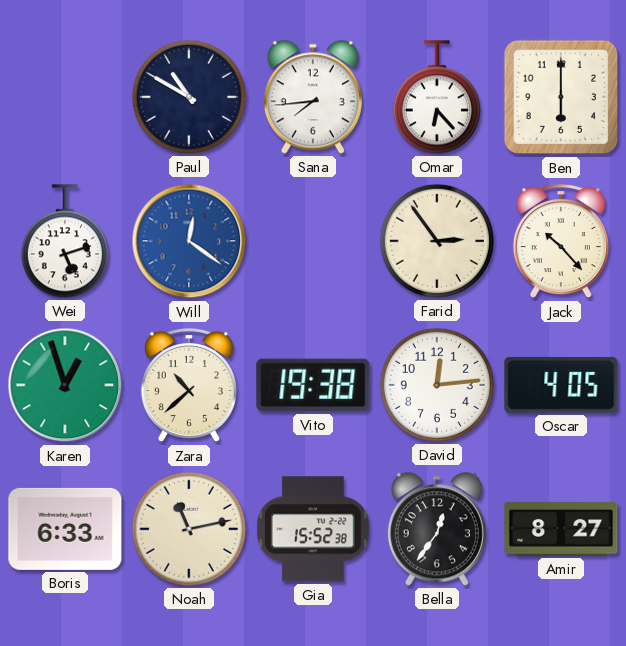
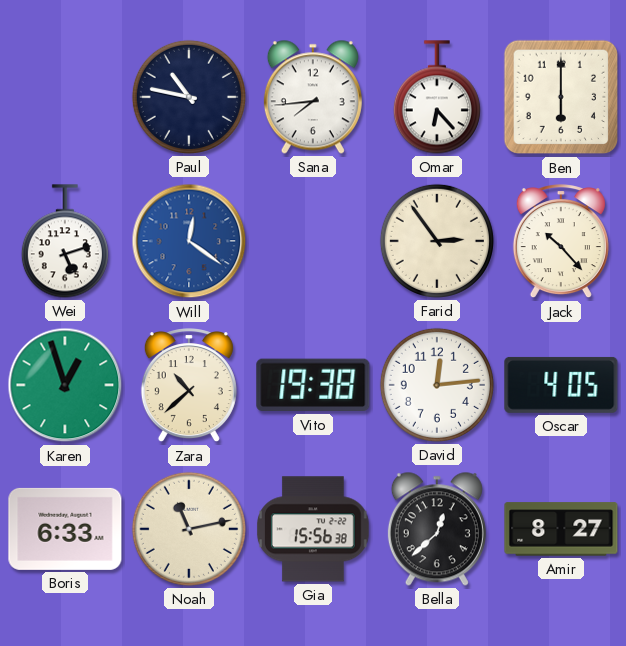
Paul: 10:50 -> 10:47 (189, 97)
Gia: 15:52 -> 15:56 (313, 529)
Bella: 12:36 -> 12:38 (437, 529)
